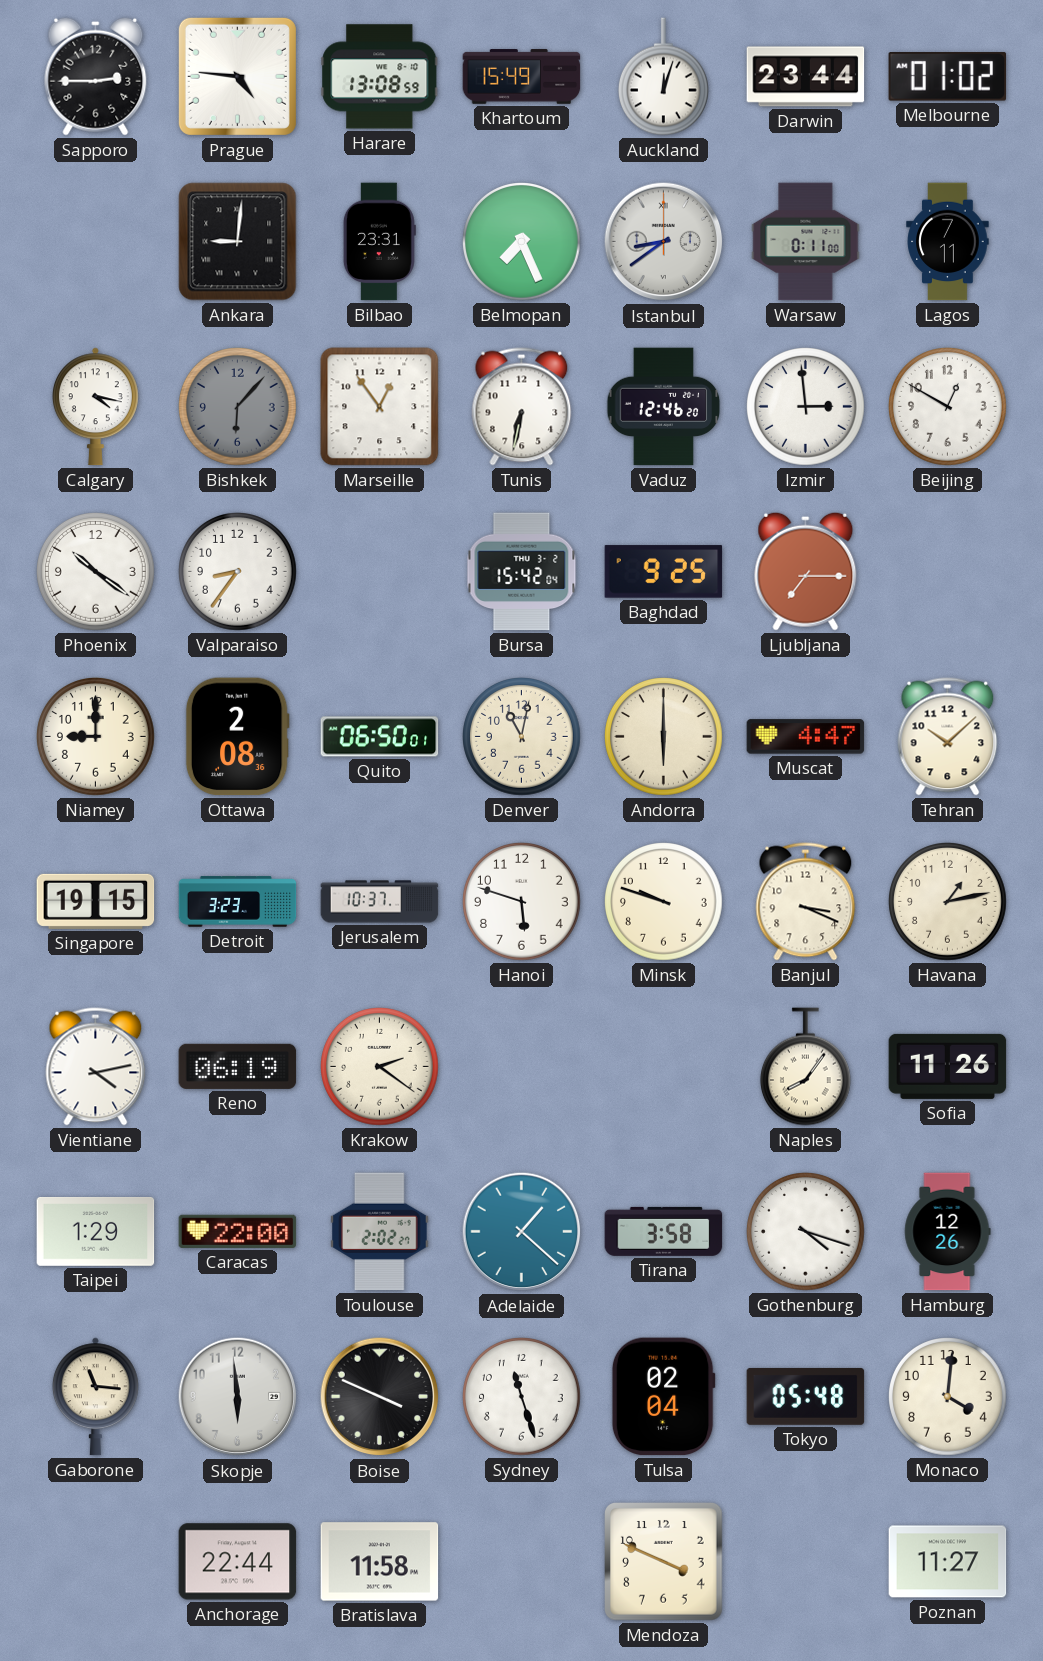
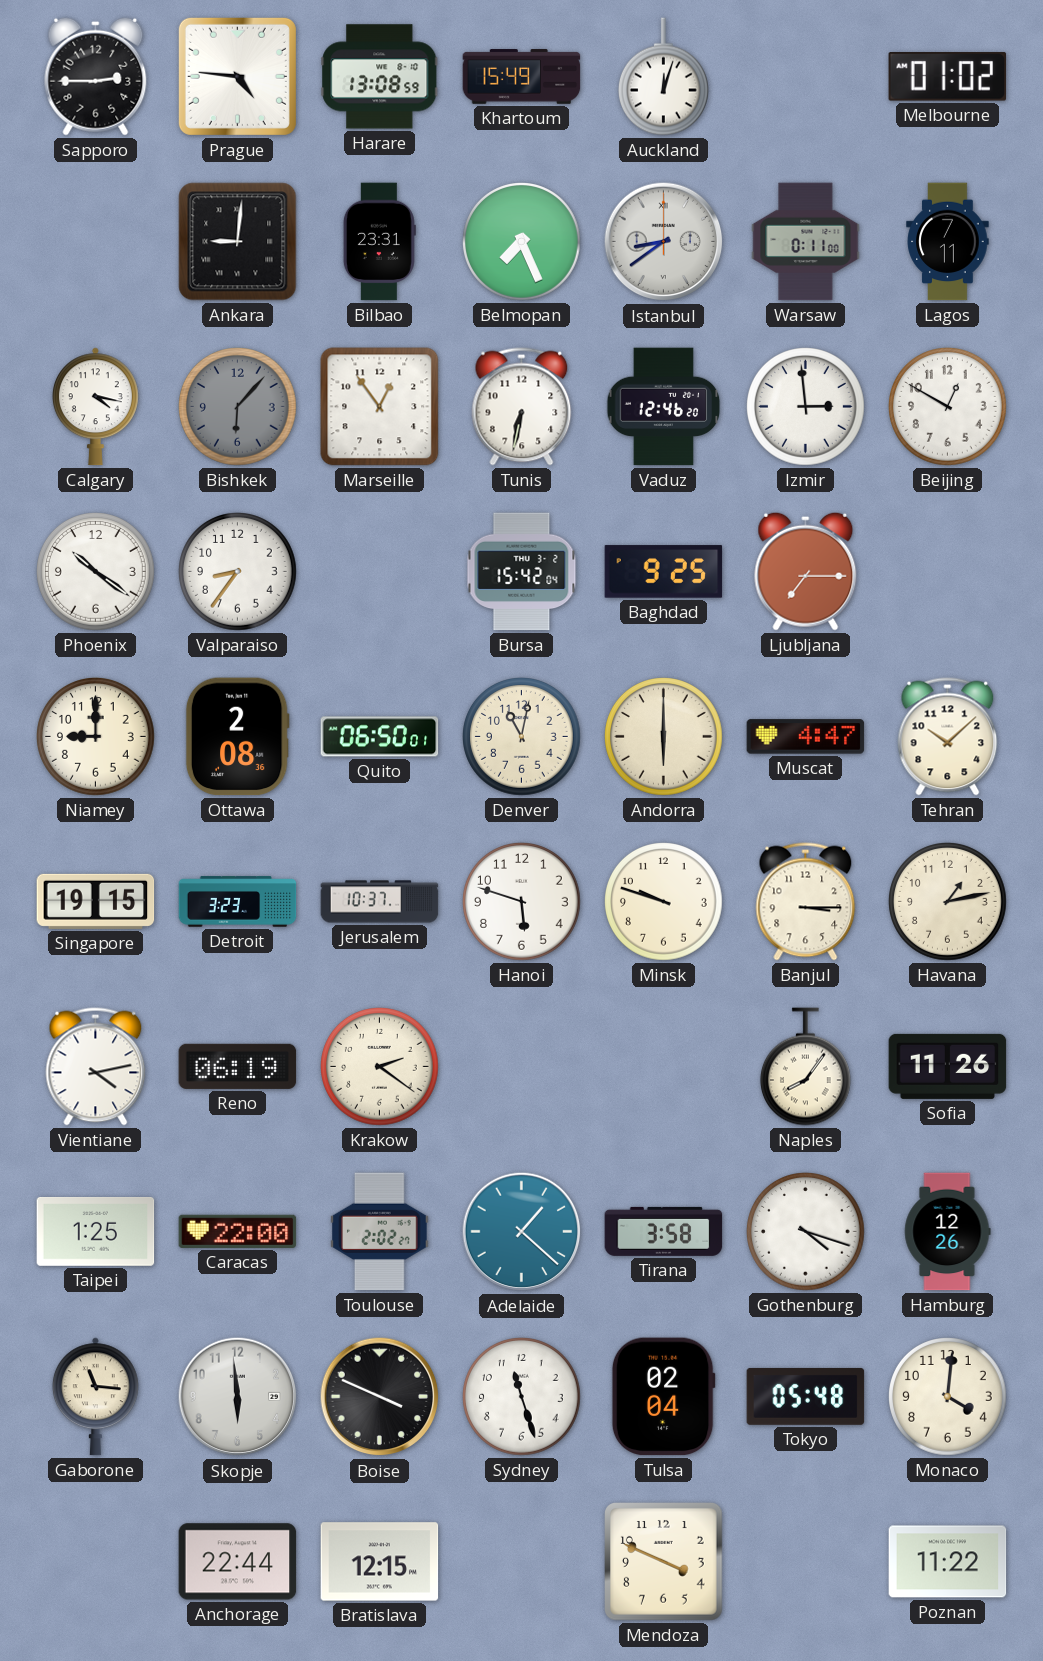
Darwin: 23:44 -> none (806, 77)
Banjul: 3:19 -> 3:15 (806, 902)
Taipei: 1:29 -> 1:25 (96, 1231)
Bratislava: 11:58 -> 12:15 (380, 1562)
Poznan: 11:27 -> 11:22 (948, 1562)
